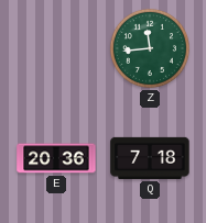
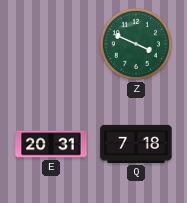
Z: 11:44 -> 3:49 (136, 44)
E: 20:36 -> 20:31 (51, 144)
